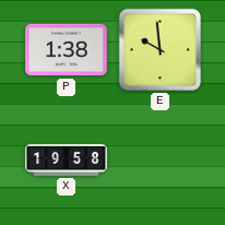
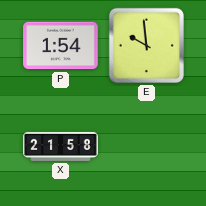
P: 1:38 -> 1:54 (61, 46)
X: 19:58 -> 21:58 (61, 146)
